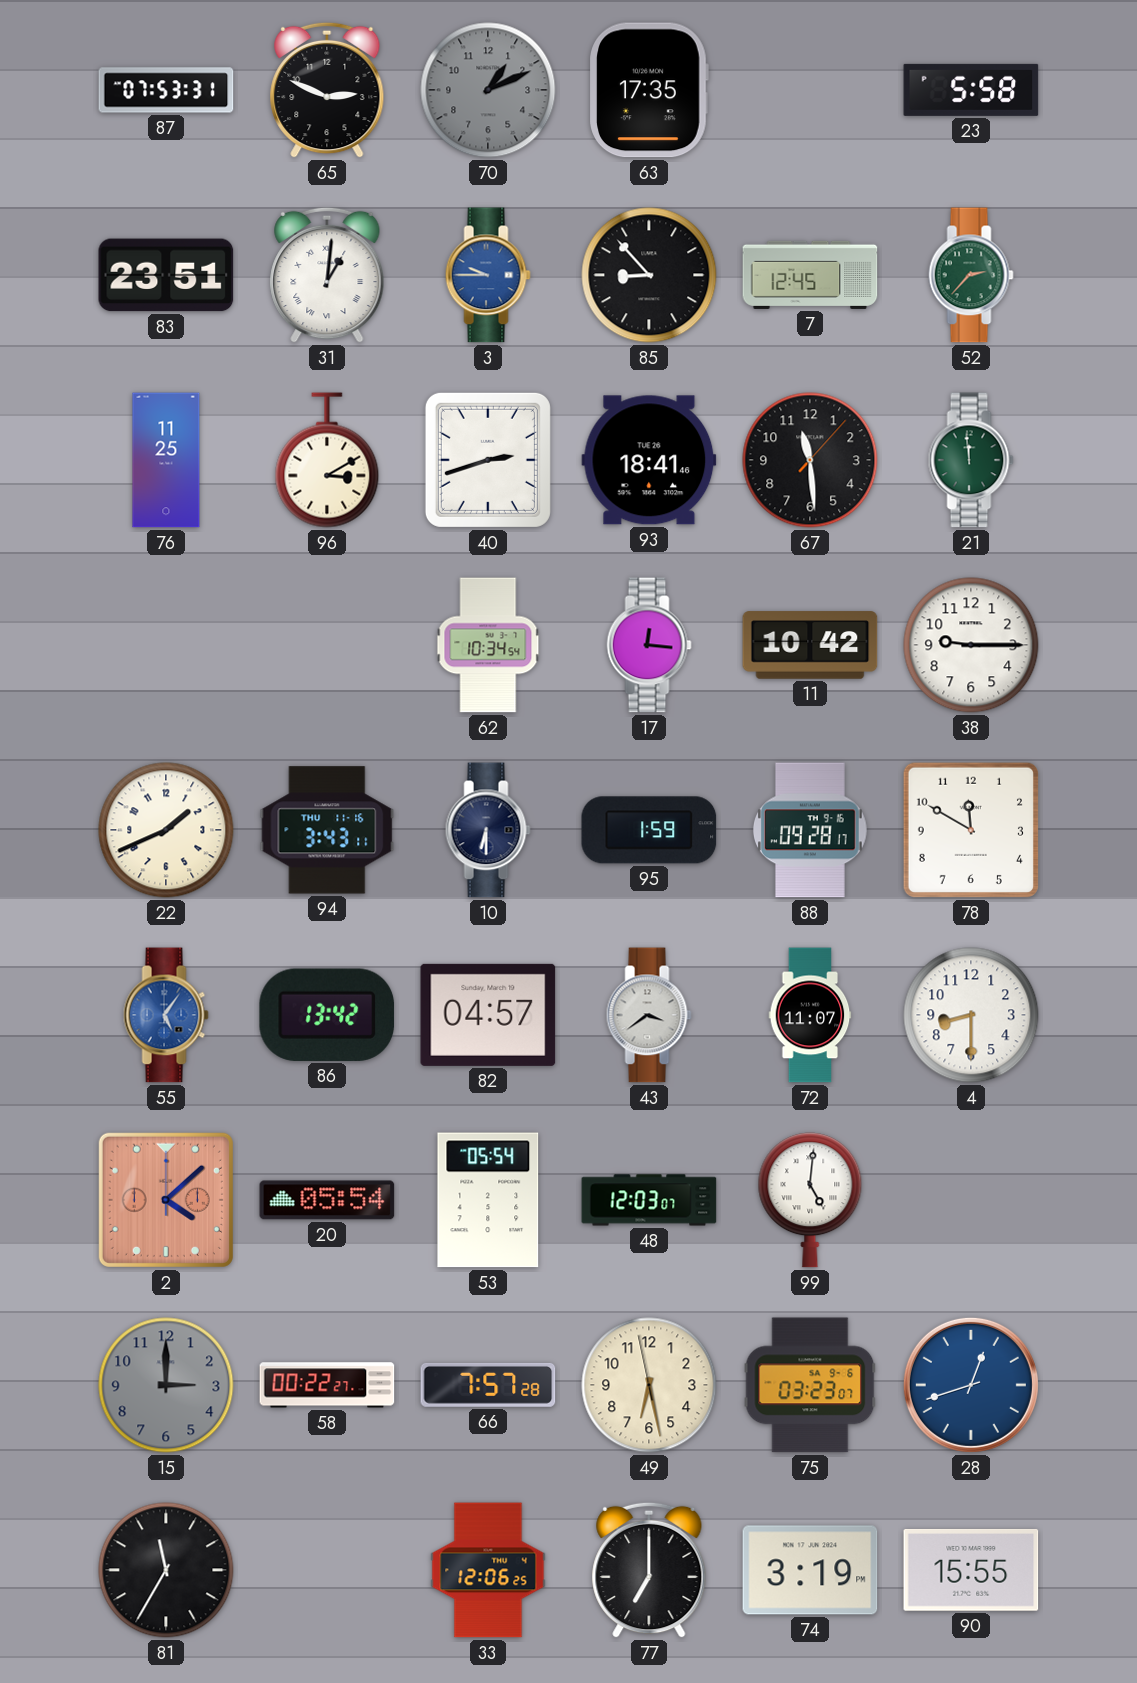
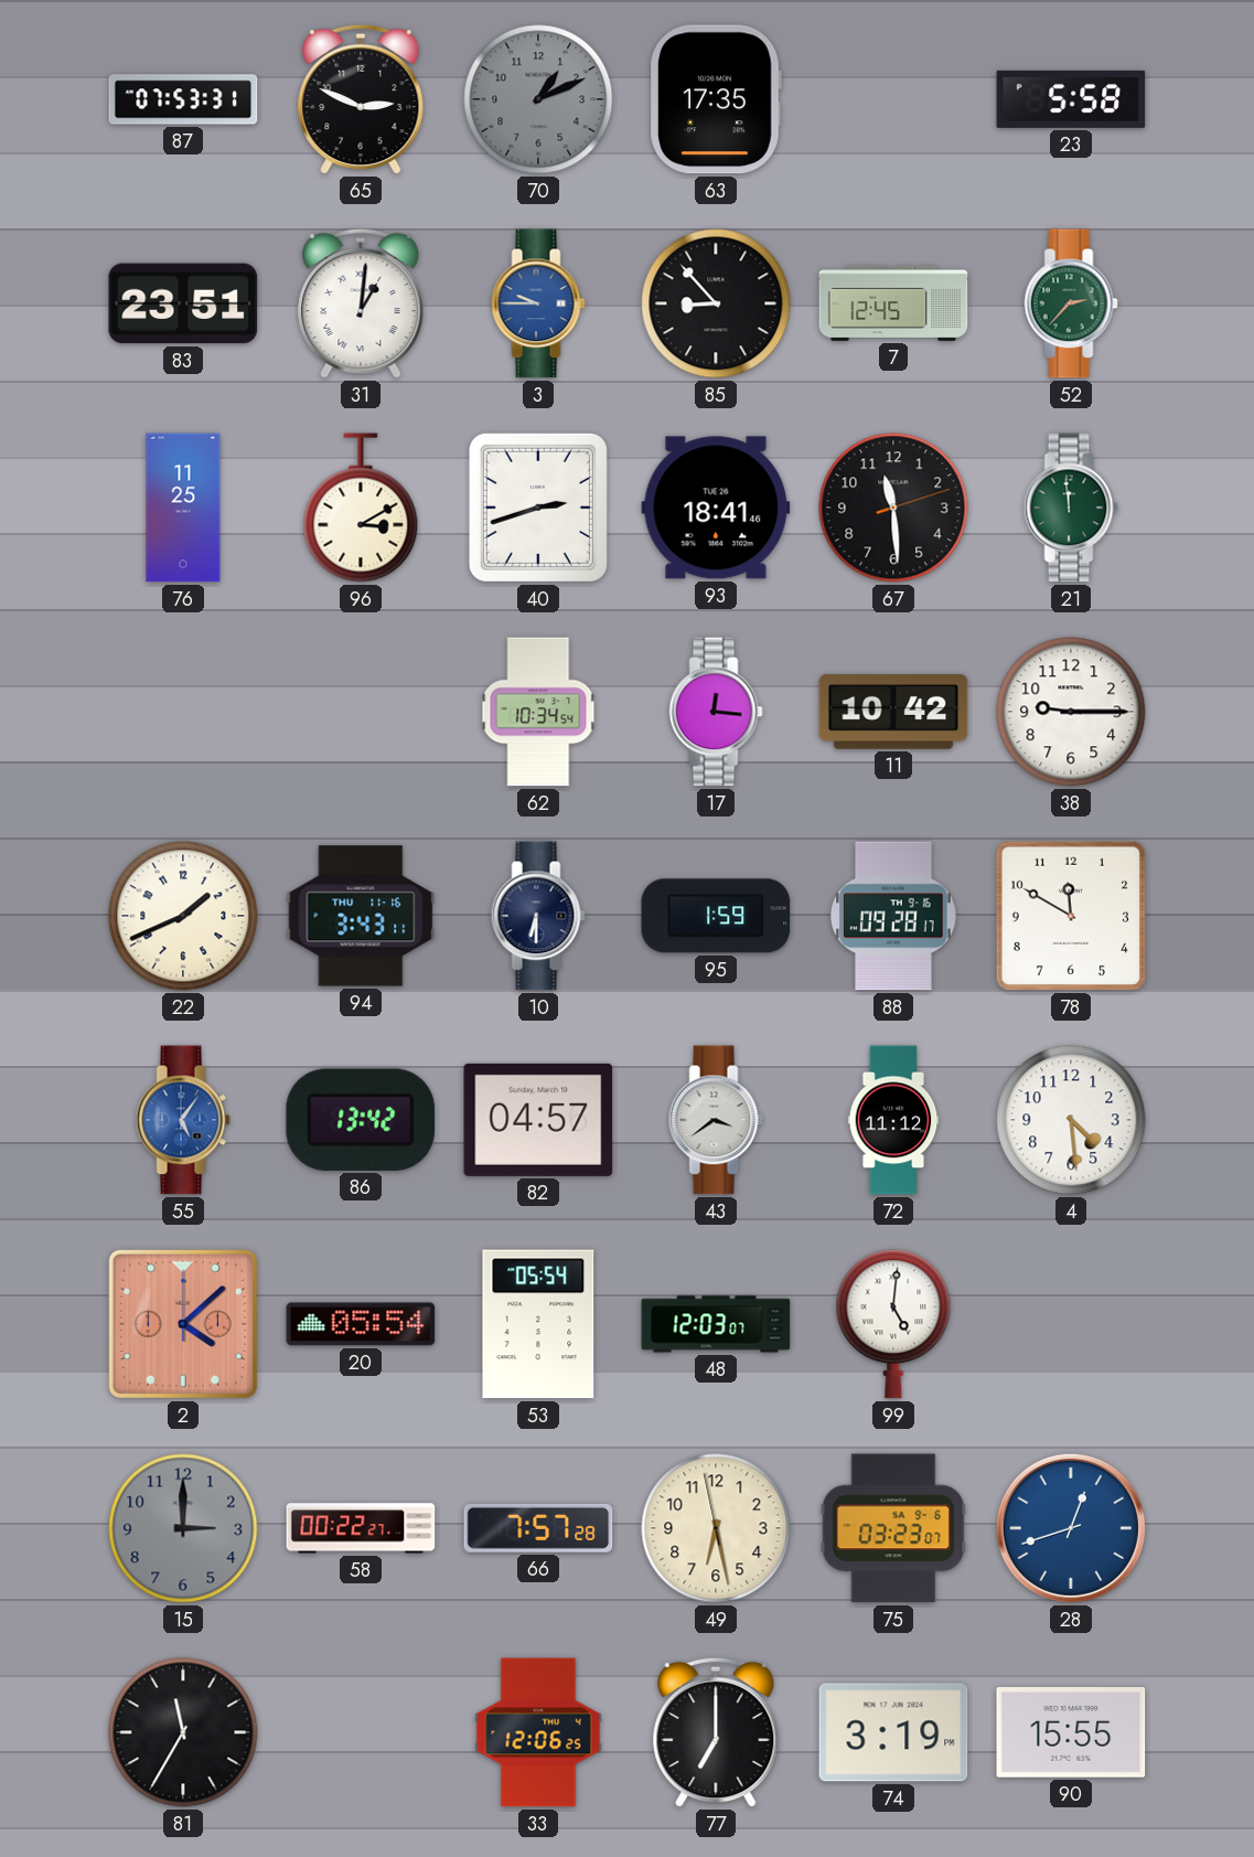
67: 11:29:07 -> 11:29:12 (893, 508)
72: 11:07 -> 11:12 (893, 1120)
4: 8:30 -> 4:29 (1071, 1120)
